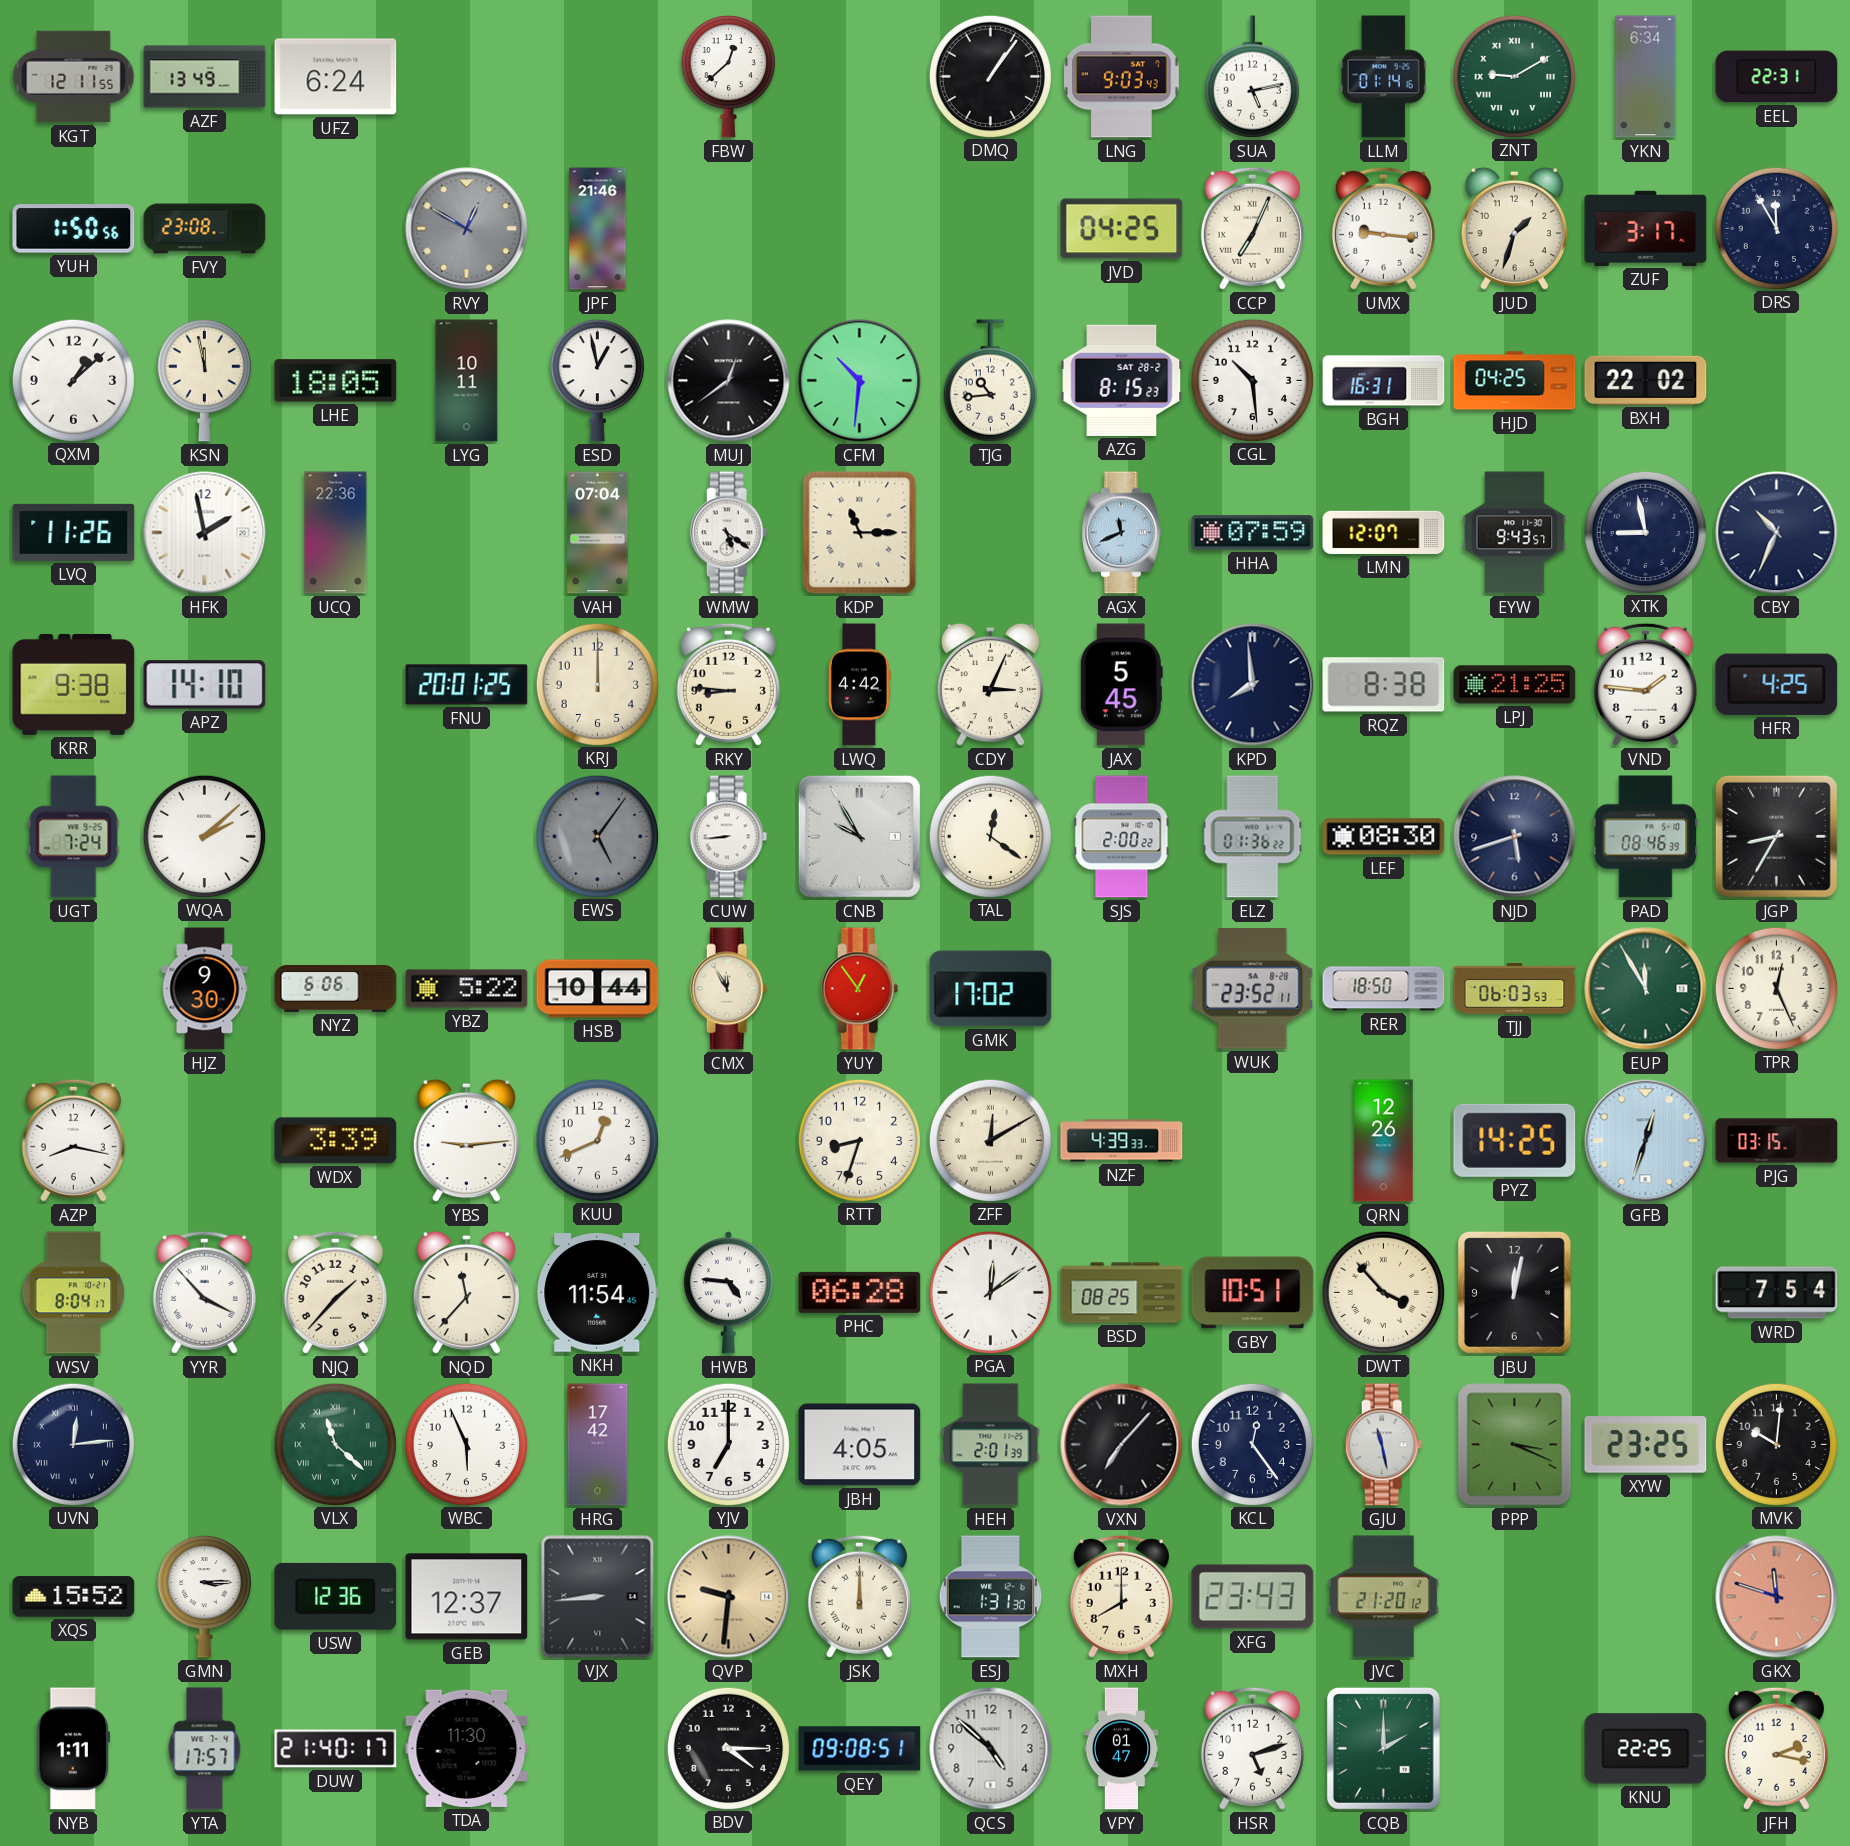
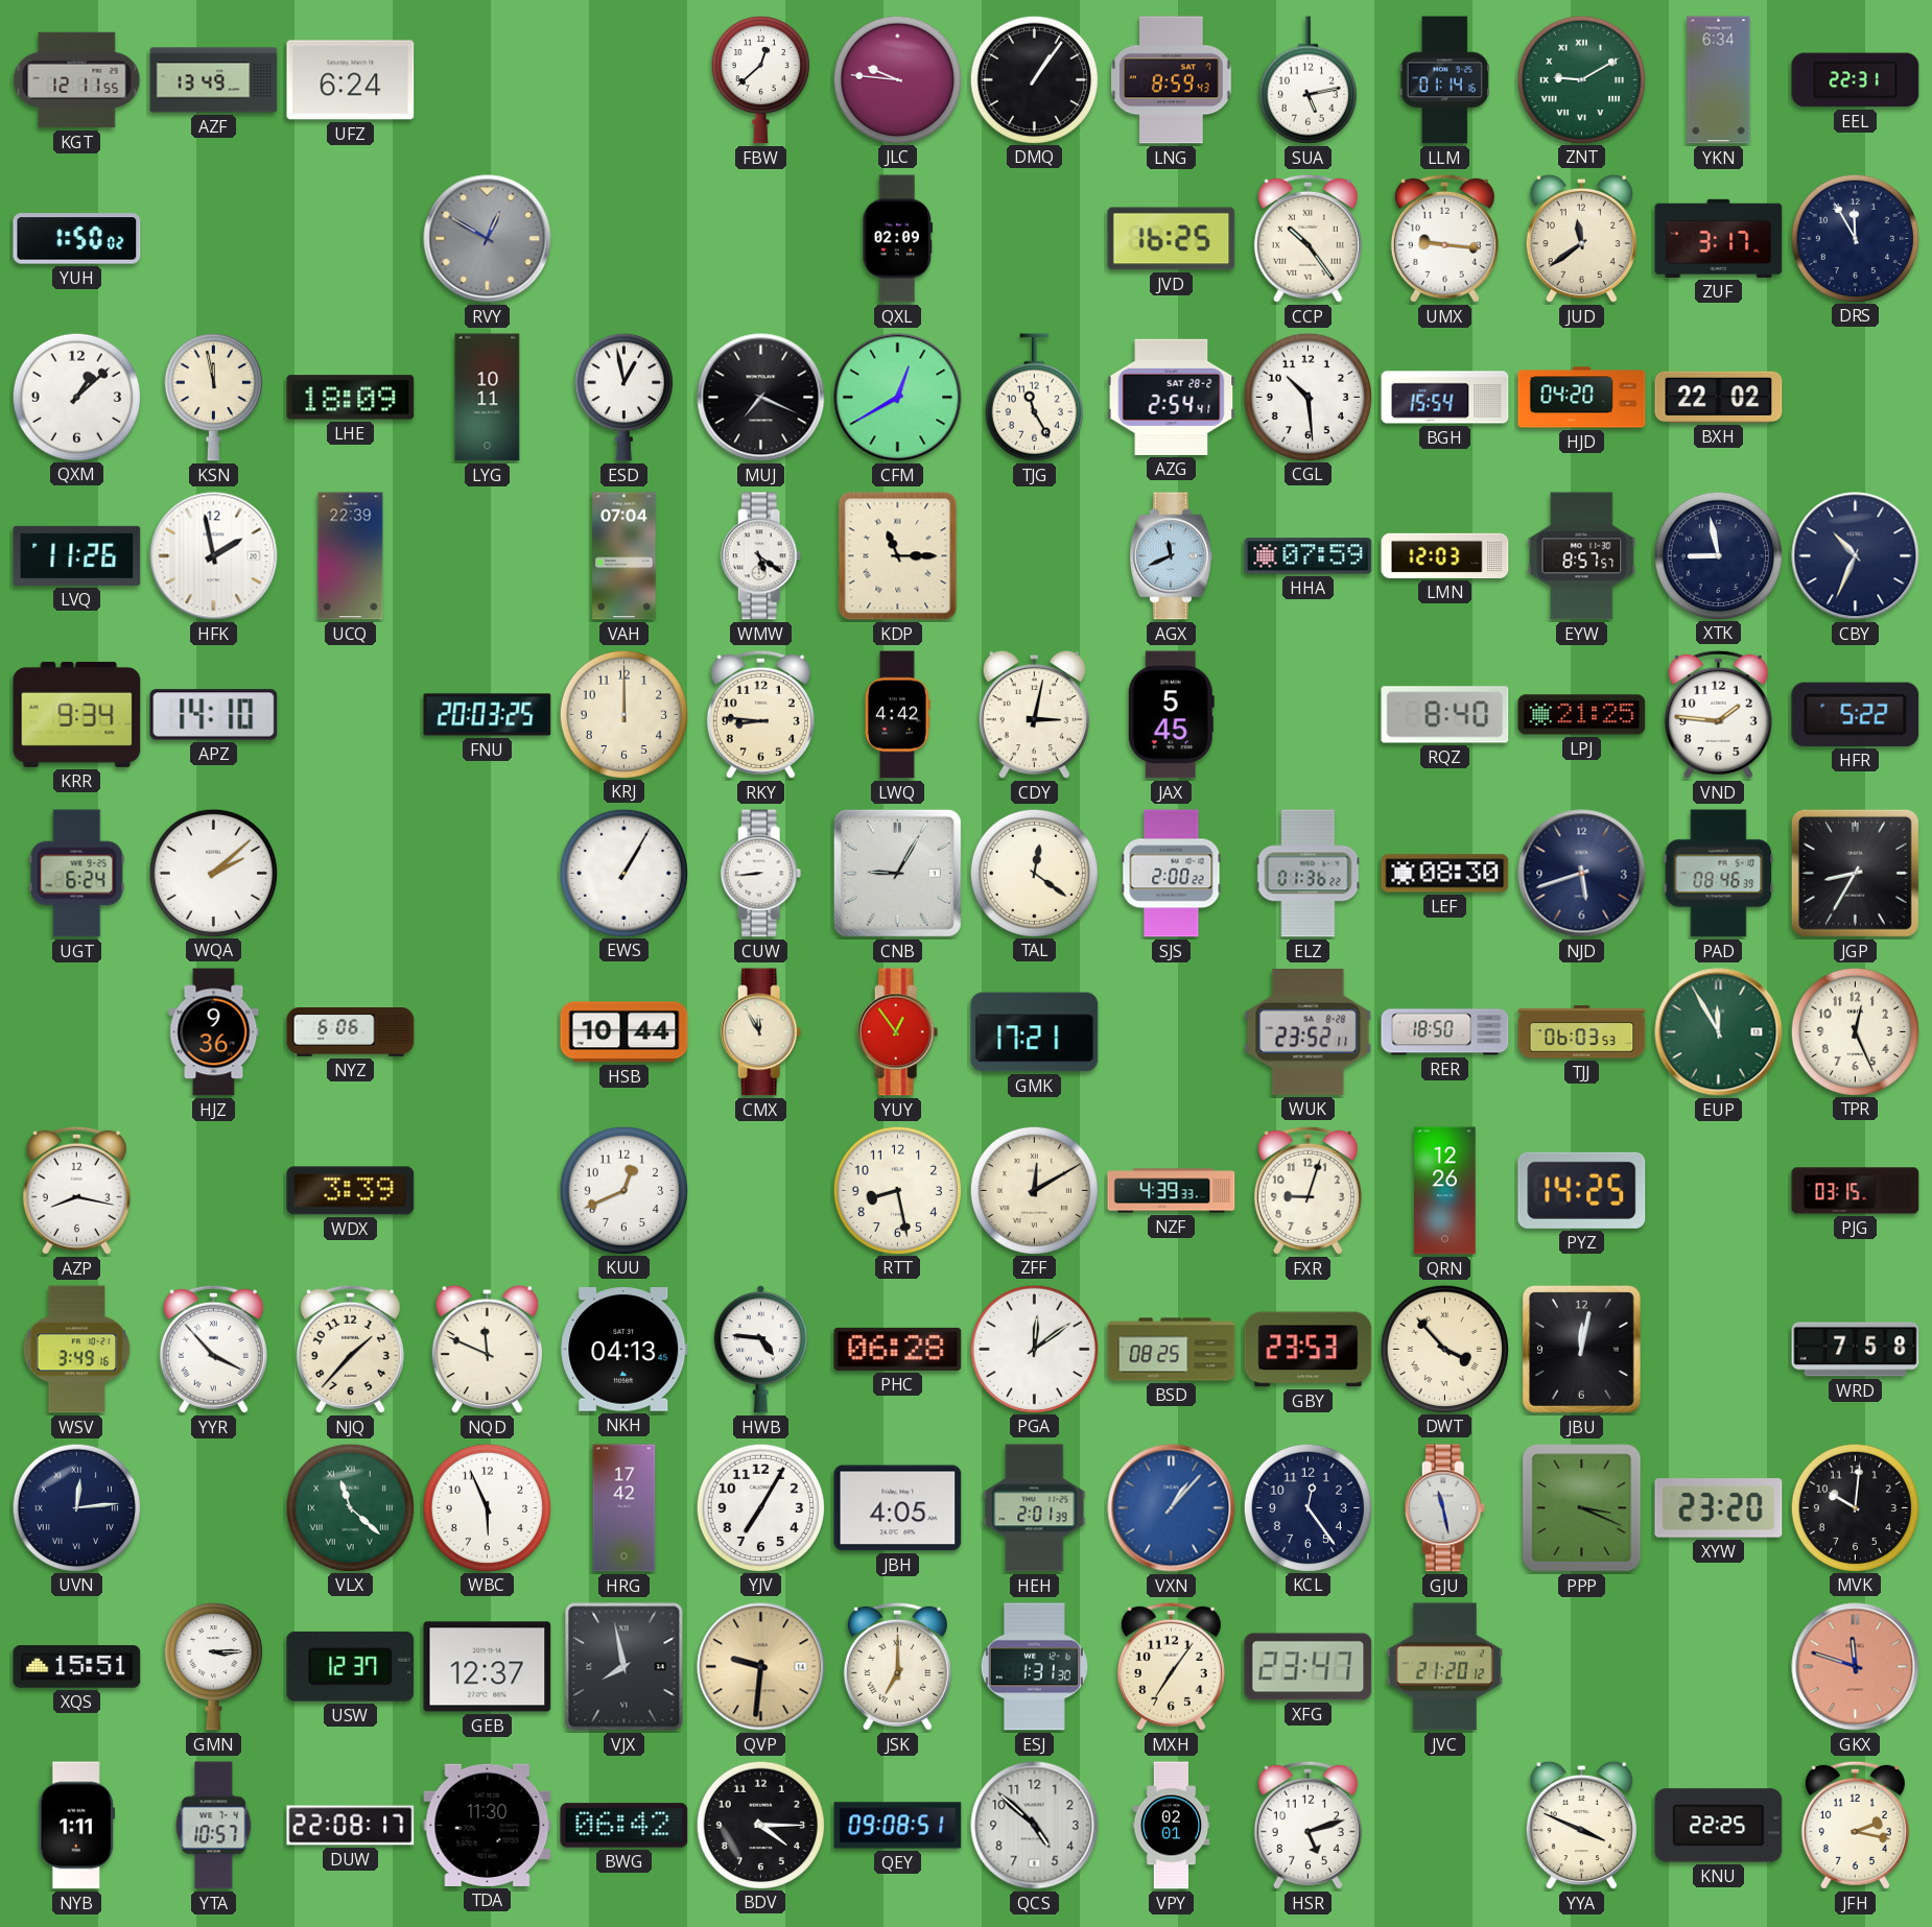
JLC: none -> 9:46 (897, 79)
LNG: 9:03 -> 8:59 (1172, 80)
YUH: 1:50:56 -> 1:50:02 (77, 239)
FVY: 23:08 -> none (205, 229)
JPF: 21:46 -> none (598, 229)
QXL: none -> 02:09 (898, 239)
JVD: 04:25 -> 16:25 (1172, 239)
CCP: 7:04 -> 10:24 (1307, 238)
JUD: 1:33 -> 11:39 (1581, 239)
LHE: 18:05 -> 18:09 (351, 398)
MUJ: 12:39 -> 7:19 (761, 398)
CFM: 10:31 -> 12:40 (898, 398)
TJG: 10:44 -> 11:25 (1034, 398)
AZG: 8:15 -> 2:54 (1172, 397)
BGH: 16:31 -> 15:54 (1445, 398)
HJD: 04:25 -> 04:20 (1582, 398)
UCQ: 22:36 -> 22:39 (351, 556)
LMN: 12:07 -> 12:03 (1445, 555)
EYW: 9:43 -> 8:57 (1582, 556)
KRR: 9:38 -> 9:34 (77, 714)
FNU: 20:01 -> 20:03 (488, 715)
CDY: 3:04 -> 3:02 (1034, 715)
KPD: 7:59 -> none (1253, 685)
RQZ: 8:38 -> 8:40 (1445, 715)
HFR: 4:25 -> 5:22 (1856, 714)
UGT: 7:24 -> 6:24 (77, 874)
EWS: 5:06 -> 1:05 (623, 873)
EWS dial: grey -> white (623, 873)
CNB: 9:55 -> 9:05 (897, 873)
HJZ: 9:30 -> 9:36 (214, 1032)
YBZ: 5:22 -> none (467, 989)
GMK: 17:02 -> 17:21 (1035, 1032)
YBS: 9:14 -> none (466, 1141)
RTT: 8:33 -> 8:28 (897, 1190)
FXR: none -> 9:03 (1307, 1190)
GFB: 12:33 -> none (1646, 1141)
WSV: 8:04 -> 3:49 (77, 1350)
NQD: 11:37 -> 11:49 (487, 1350)
NKH: 11:54 -> 04:13 (625, 1350)
GBY: 10:51 -> 23:53 (1309, 1350)
WRD: 7:54 -> 7:58 (1856, 1350)
YJV: 7:00 -> 7:05 (760, 1507)
VXN: 7:07 -> 1:07 (1172, 1508)
VXN dial: black -> blue (1172, 1508)
XYW: 23:25 -> 23:20 (1719, 1508)
XQS: 15:52 -> 15:51 (77, 1667)
USW: 12:36 -> 12:37 (351, 1666)
VJX: 8:44 -> 7:58 (625, 1667)
JSK: 12:00 -> 7:00 (897, 1666)
MXH: 8:00 -> 7:06 (1171, 1666)
XFG: 23:43 -> 23:47 (1309, 1667)
YTA: 17:57 -> 10:57 (214, 1826)
DUW: 21:40 -> 22:08 (351, 1826)
BWG: none -> 06:42 (625, 1826)
VPY: 01:47 -> 02:01 (1172, 1826)
CQB: 2:00 -> none (1383, 1748)
YYA: none -> 3:49 (1581, 1826)
